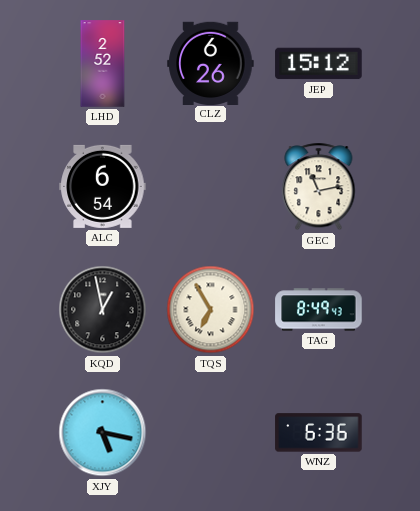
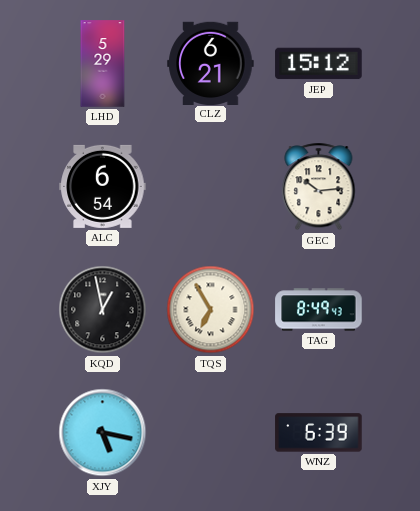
LHD: 2:52 -> 5:29 (103, 64)
CLZ: 6:26 -> 6:21 (211, 63)
GEC: 11:13 -> 10:14 (319, 187)
WNZ: 6:36 -> 6:39 (319, 433)
